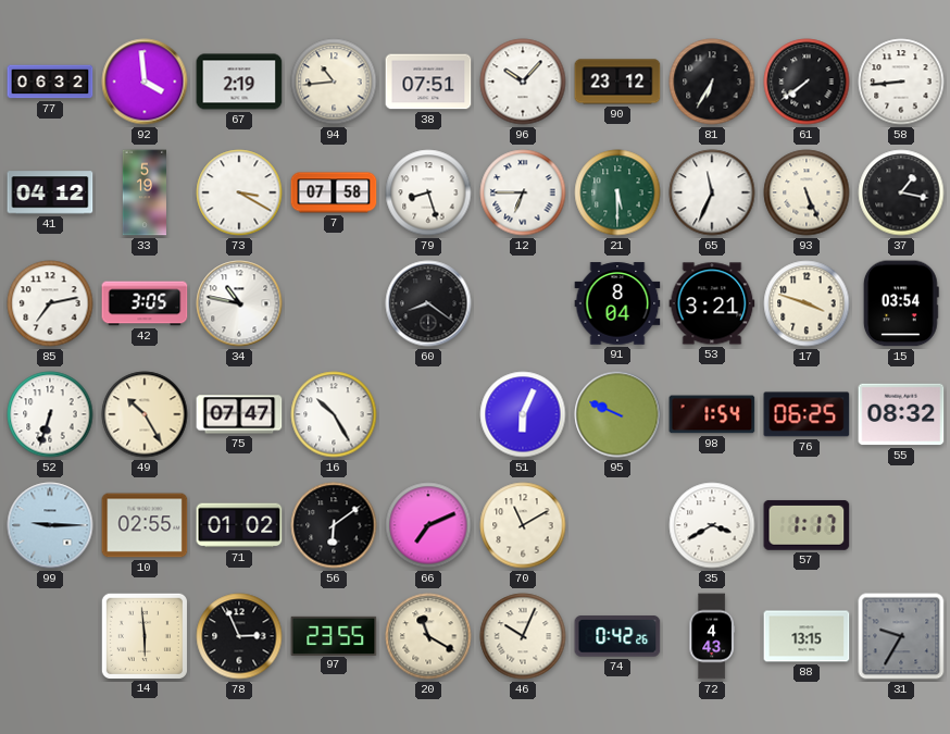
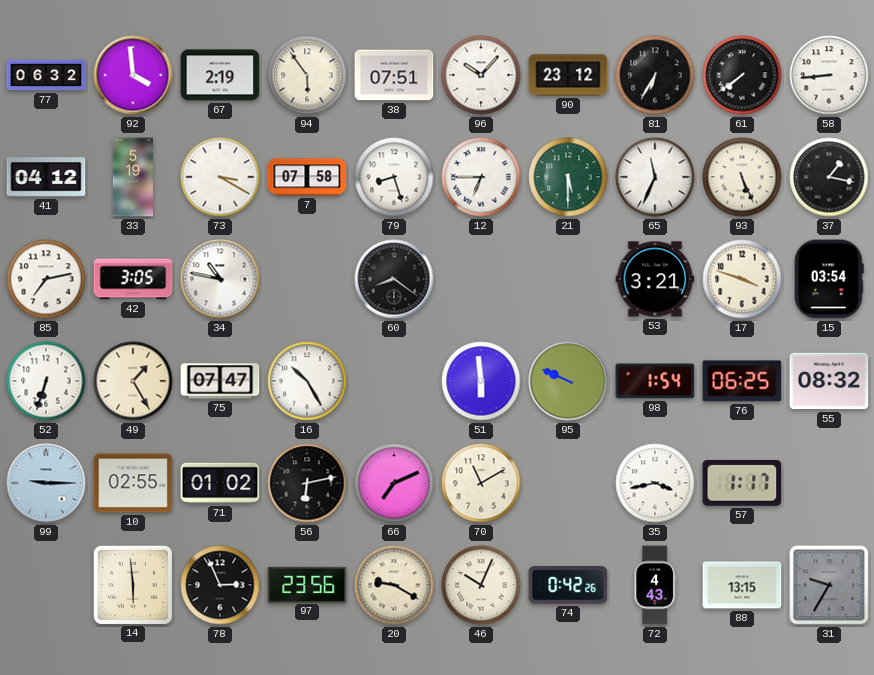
94: 10:44 -> 5:54 (307, 75)
91: 8:04 -> none (617, 303)
49: 10:25 -> 1:25 (133, 381)
51: 6:04 -> 5:59 (481, 381)
56: 6:09 -> 6:13 (307, 483)
35: 3:40 -> 3:43 (655, 483)
97: 23:55 -> 23:56 (307, 584)
20: 11:20 -> 9:20 (394, 585)
